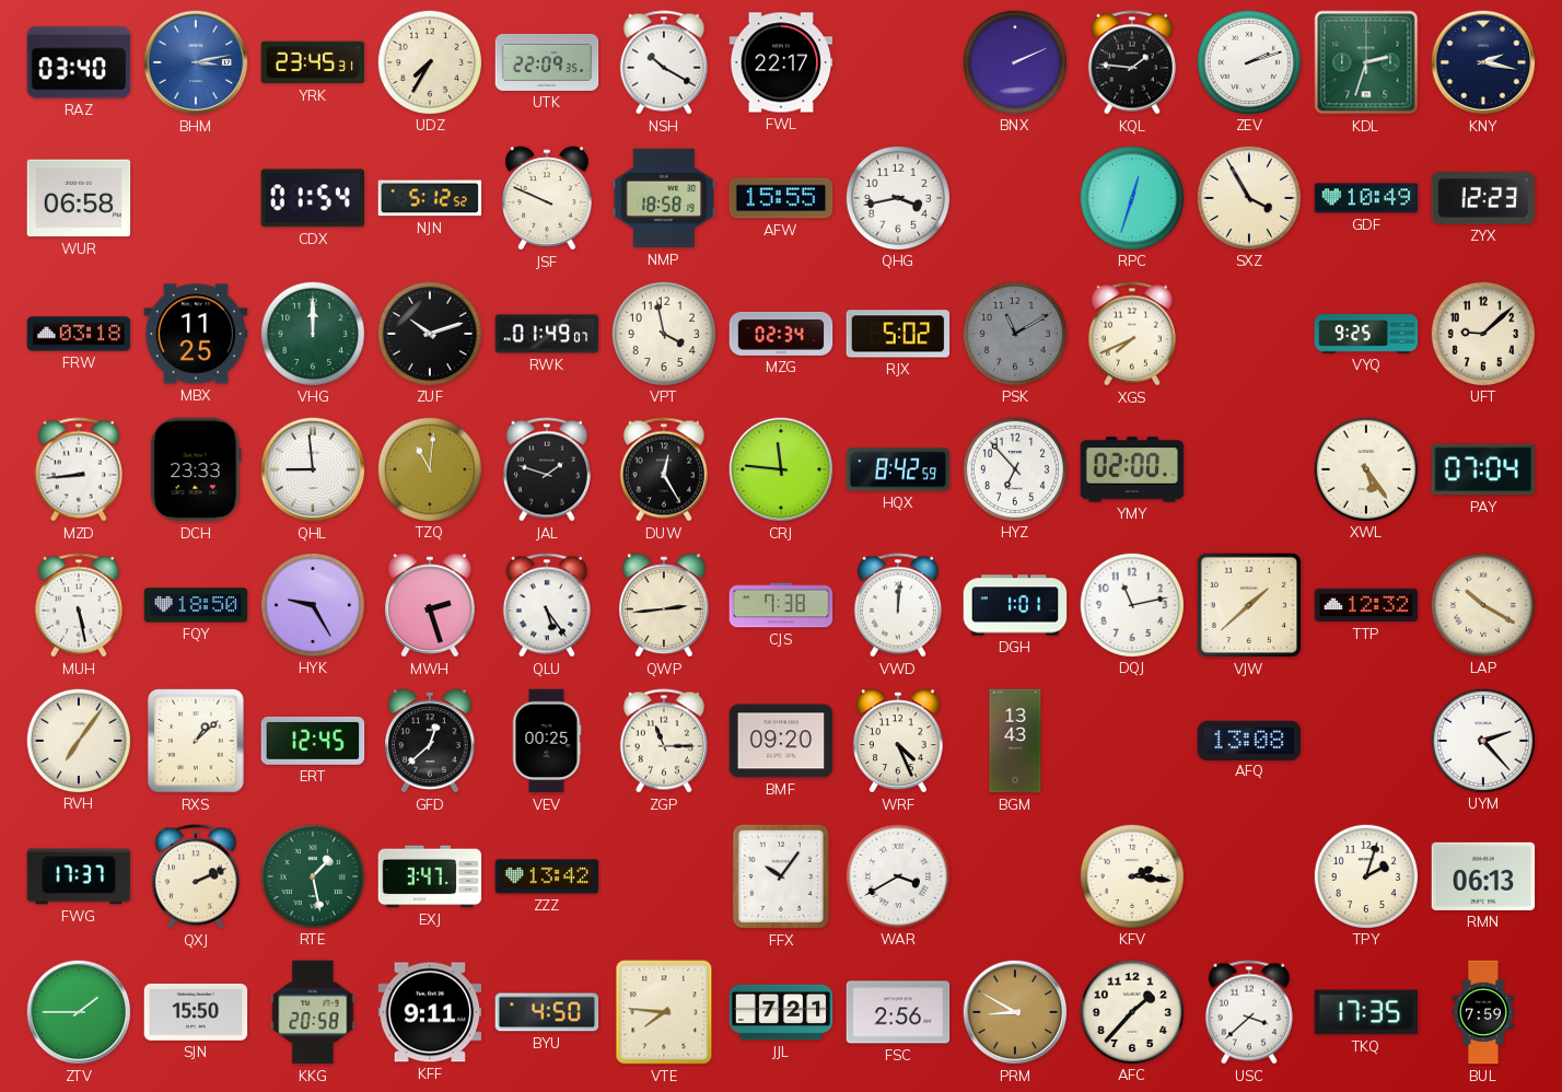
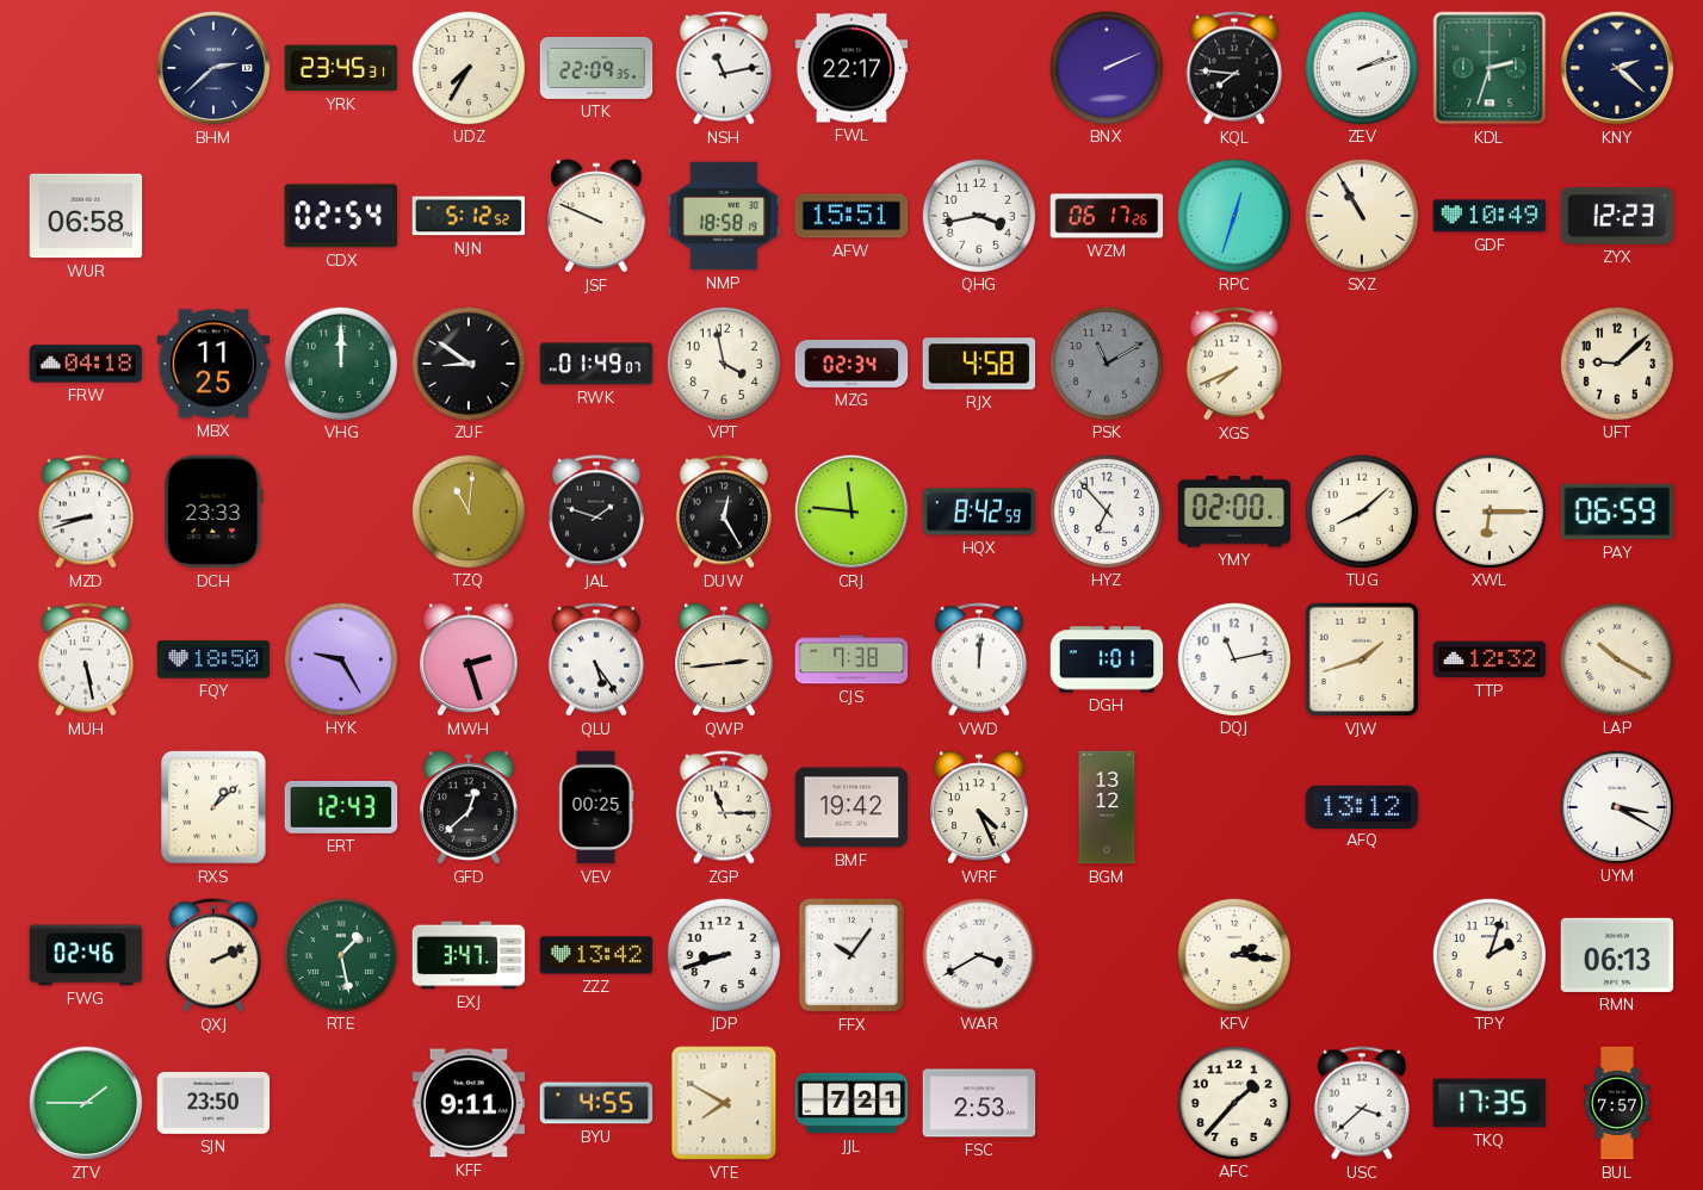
RAZ: 03:40 -> none (79, 62)
BHM: 3:13 -> 2:38 (213, 68)
BHM dial: blue -> navy (213, 68)
NSH: 10:20 -> 11:13 (724, 68)
KQL: 1:46 -> 7:46 (1234, 68)
KNY: 2:17 -> 2:22 (1617, 68)
CDX: 01:54 -> 02:54 (341, 216)
AFW: 15:55 -> 15:51 (851, 216)
WZM: none -> 06:17 (1107, 216)
SXZ: 3:55 -> 10:55 (1361, 215)
FRW: 03:18 -> 04:18 (86, 364)
ZUF: 10:12 -> 8:51 (467, 362)
RJX: 5:02 -> 4:58 (979, 364)
VYQ: 9:25 -> none (1366, 335)
MZD: 8:44 -> 8:42 (86, 512)
QHL: 8:59 -> none (313, 469)
TUG: none -> 8:08 (1361, 510)
XWL: 5:24 -> 6:15 (1488, 510)
PAY: 07:04 -> 06:59 (1617, 512)
VJW: 1:38 -> 1:42 (1362, 659)
RVH: 7:06 -> none (78, 740)
ERT: 12:45 -> 12:43 (341, 807)
BMF: 09:20 -> 19:42 (851, 807)
BGM: 13:43 -> 13:12 (1107, 807)
AFQ: 13:08 -> 13:12 (1362, 806)
UYM: 2:23 -> 3:20 (1616, 806)
FWG: 17:37 -> 02:46 (86, 955)
JDP: none -> 8:42 (723, 954)
SJN: 15:50 -> 23:50 (213, 1103)
KKG: 20:58 -> none (313, 1012)
BYU: 4:50 -> 4:55 (596, 1103)
VTE: 7:46 -> 7:50 (724, 1103)
FSC: 2:56 -> 2:53 (979, 1103)
PRM: 8:50 -> none (1015, 1012)
BUL: 7:59 -> 7:57 (1617, 1103)
